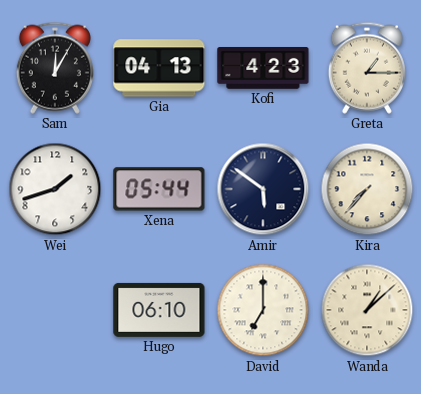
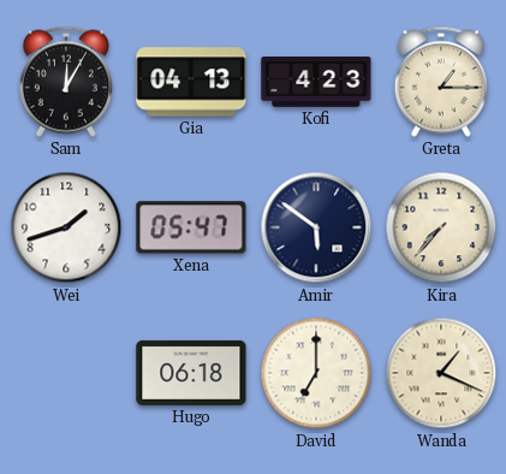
Xena: 05:44 -> 05:47 (191, 227)
Hugo: 06:10 -> 06:18 (191, 373)
Wanda: 1:08 -> 1:19 (441, 373)
